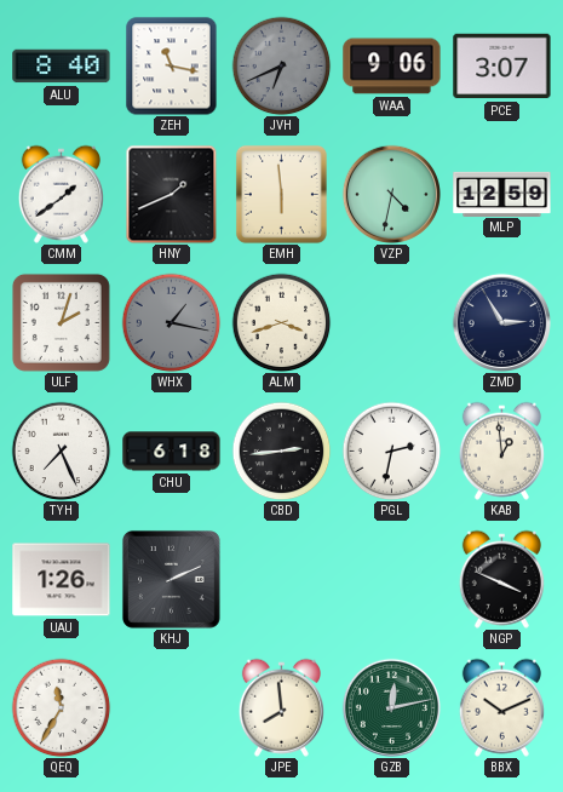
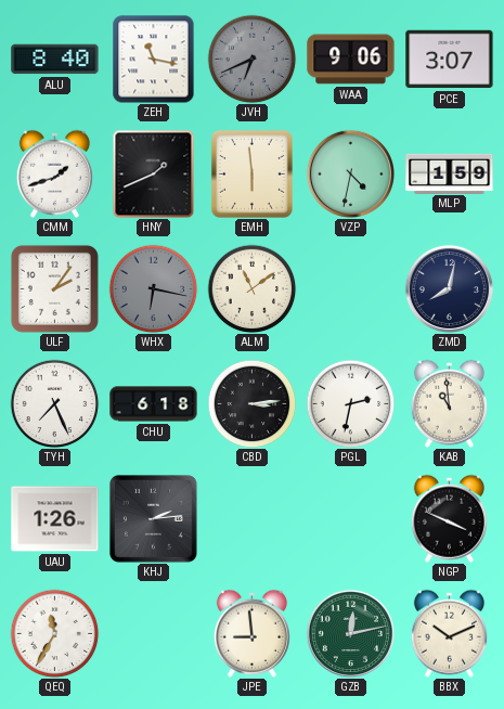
CMM: 1:39 -> 1:42 (54, 173)
MLP: 12:59 -> 1:59 (450, 173)
ULF: 2:03 -> 2:06 (54, 288)
WHX: 1:17 -> 6:17 (153, 288)
ALM: 3:42 -> 11:09 (251, 288)
ZMD: 2:55 -> 8:02 (449, 288)
CBD: 2:44 -> 3:14 (251, 403)
KAB: 12:59 -> 10:59 (449, 403)
KHJ: 2:11 -> 2:14 (153, 518)
JPE: 7:59 -> 8:59 (251, 633)
